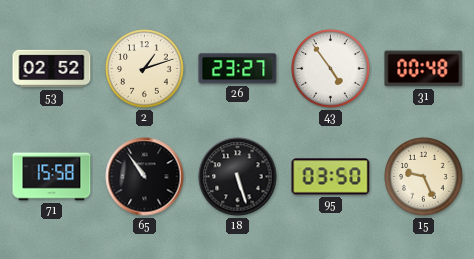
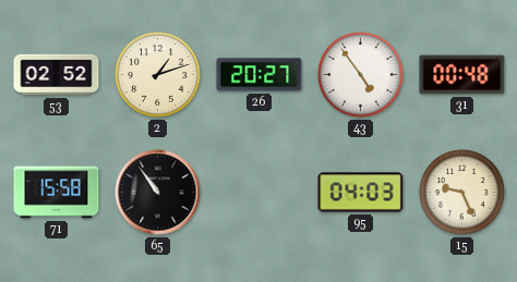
26: 23:27 -> 20:27 (260, 75)
18: 5:27 -> none (238, 177)
95: 03:50 -> 04:03 (361, 193)
